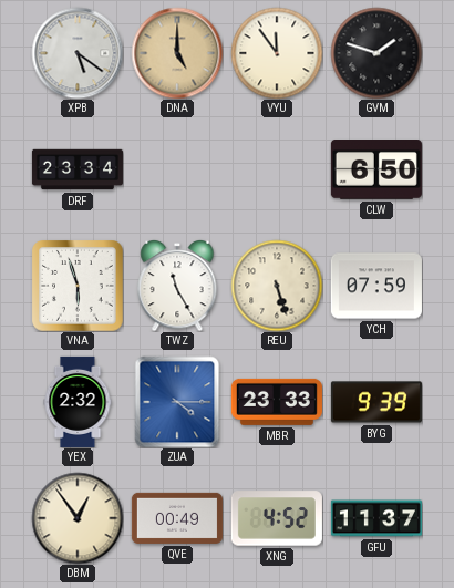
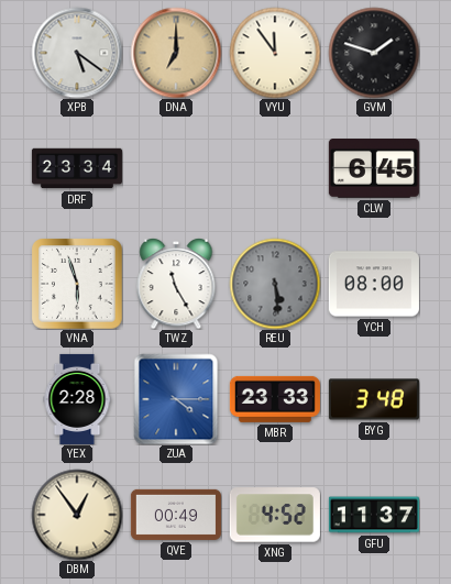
DNA: 5:00 -> 7:00 (176, 53)
CLW: 6:50 -> 6:45 (374, 169)
REU: 5:27 -> 5:29 (275, 284)
REU dial: cream -> grey (275, 284)
YCH: 07:59 -> 08:00 (374, 284)
YEX: 2:32 -> 2:28 (77, 399)
BYG: 9:39 -> 3:48 (374, 399)
